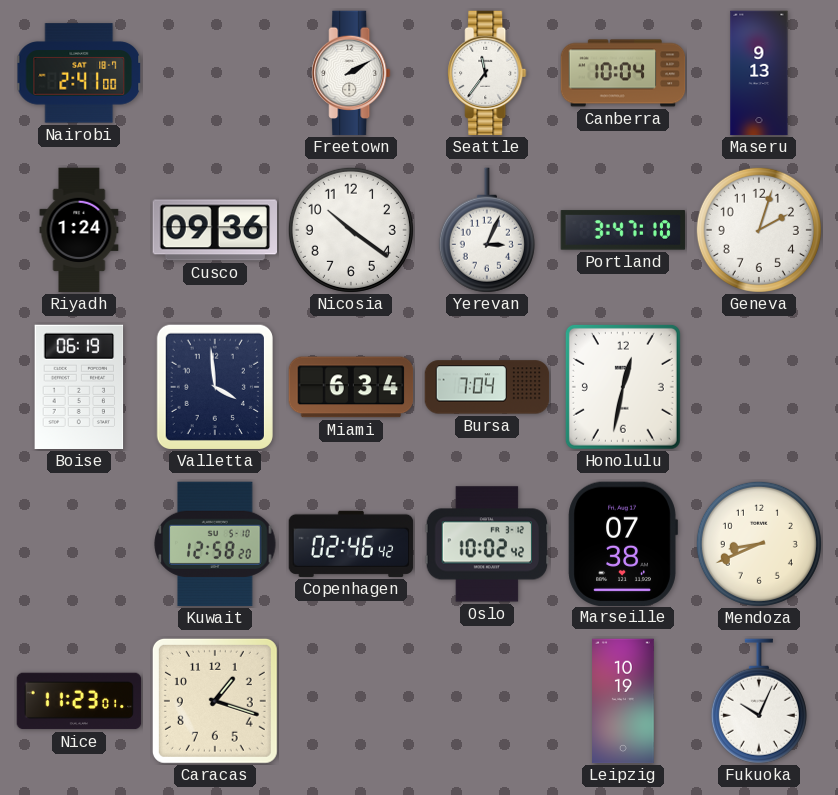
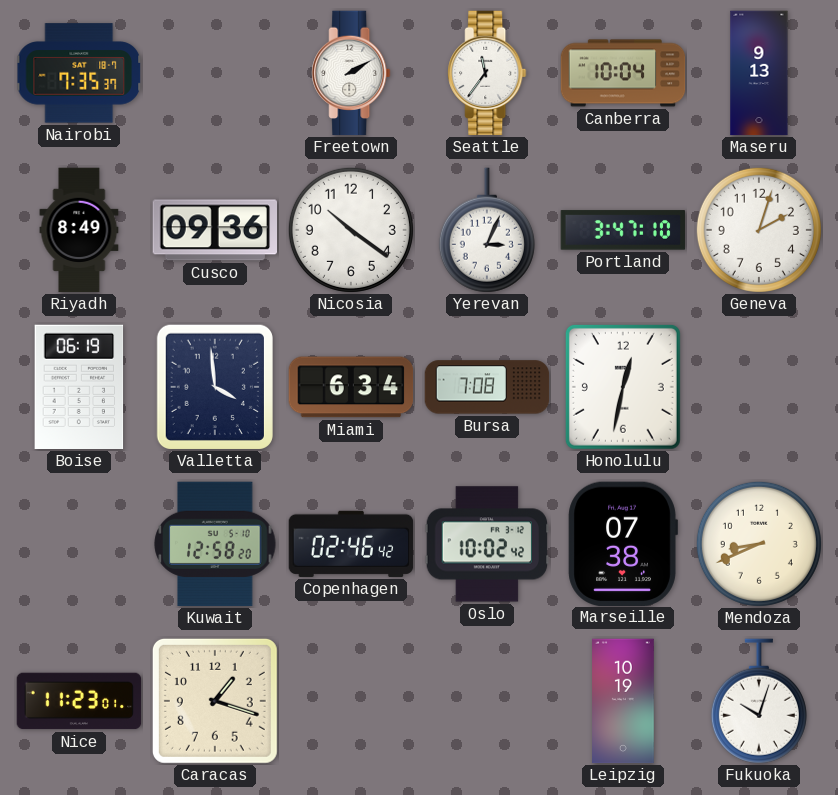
Nairobi: 2:41 -> 7:35 (79, 73)
Riyadh: 1:24 -> 8:49 (79, 230)
Bursa: 7:04 -> 7:08 (487, 387)
Fukuoka: 10:04 -> 10:03 (759, 701)
